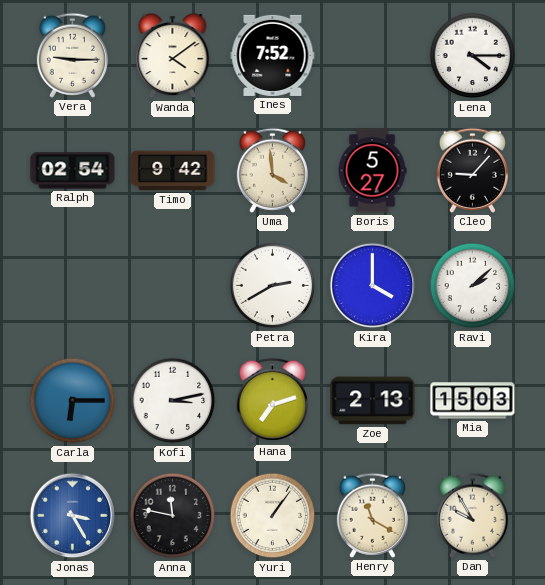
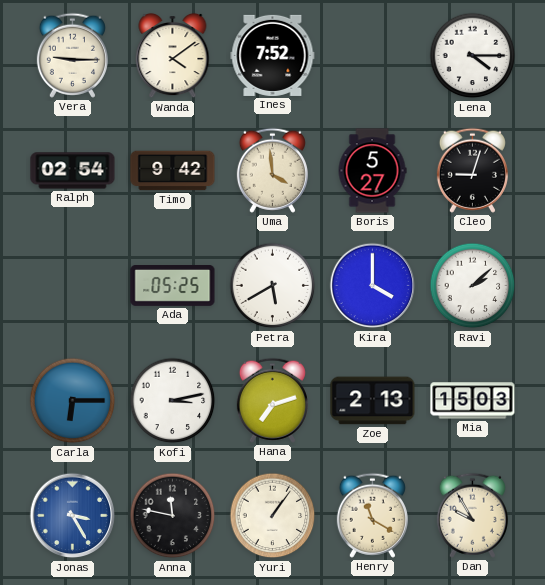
Cleo: 9:07 -> 9:03 (472, 170)
Ada: none -> 05:25 (173, 286)
Petra: 2:40 -> 5:40 (273, 286)
